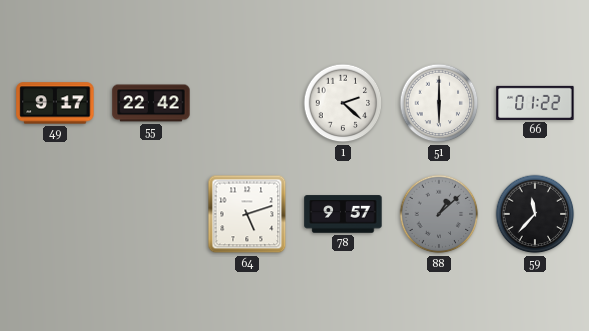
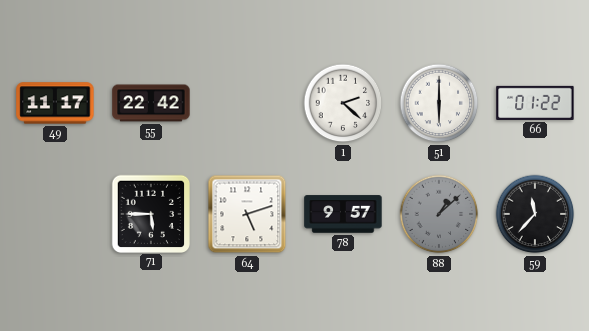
49: 9:17 -> 11:17 (55, 103)
71: none -> 5:45 (150, 213)
